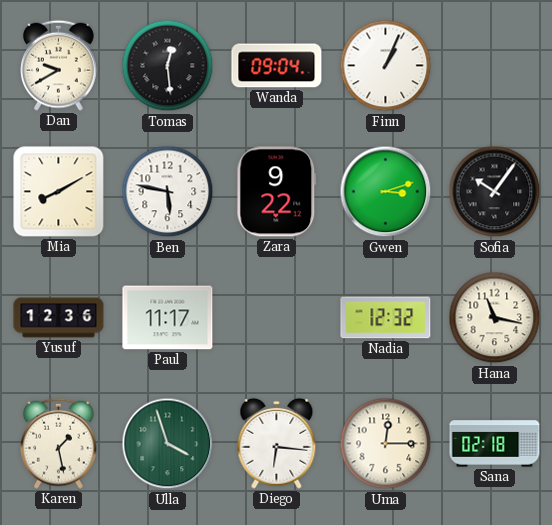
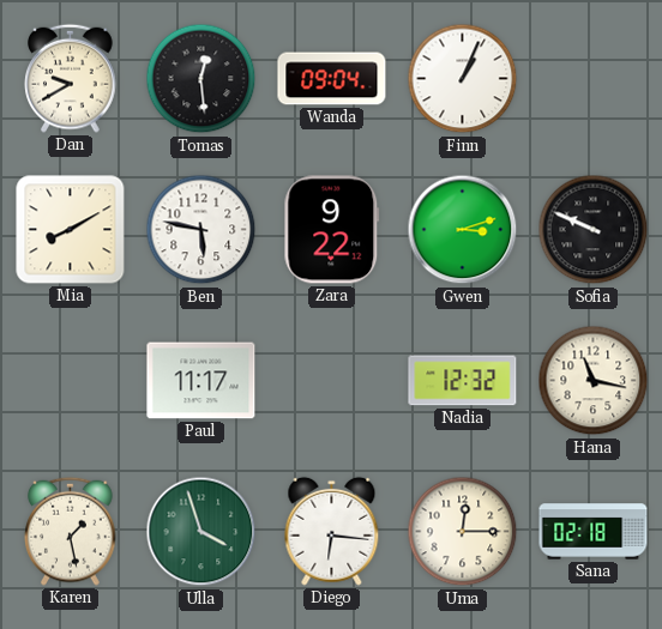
Sofia: 10:06 -> 9:49 (594, 230)
Yusuf: 12:36 -> none (59, 318)
